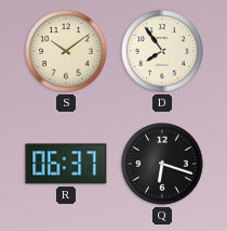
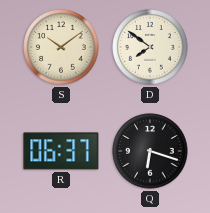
D: 7:54 -> 7:51 (150, 47)
